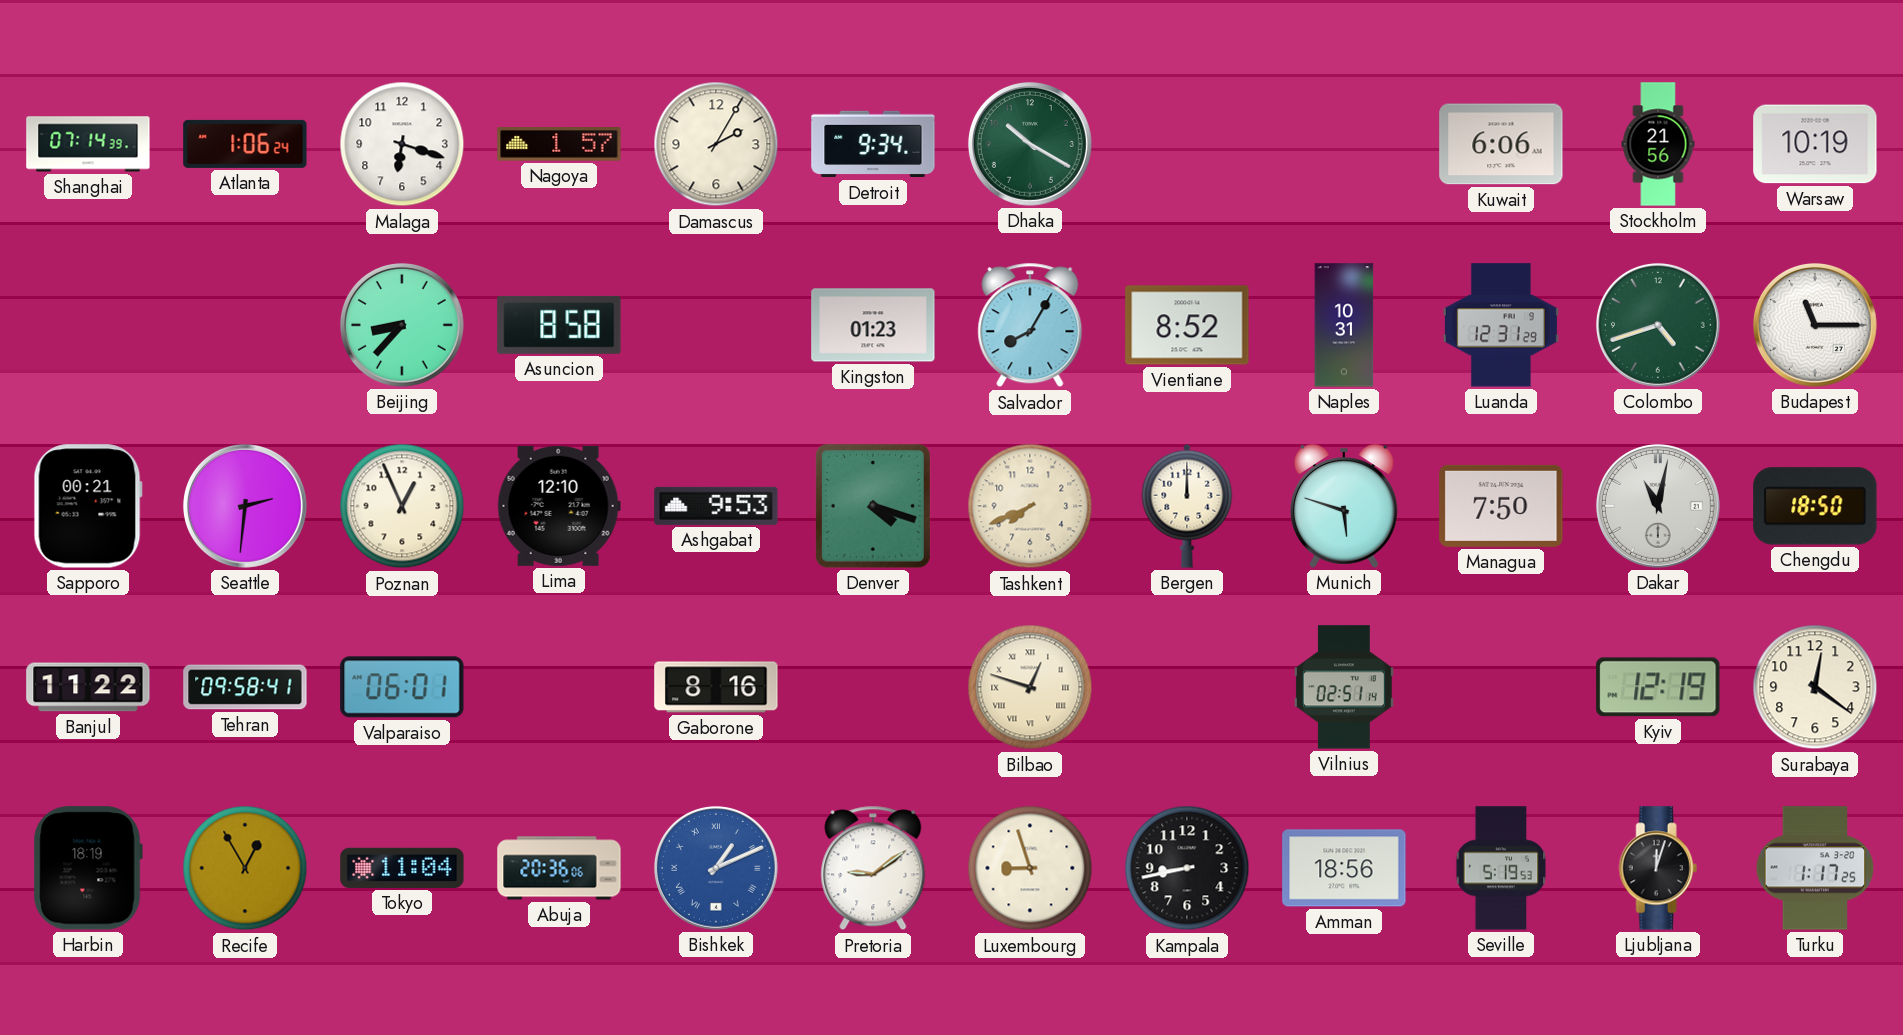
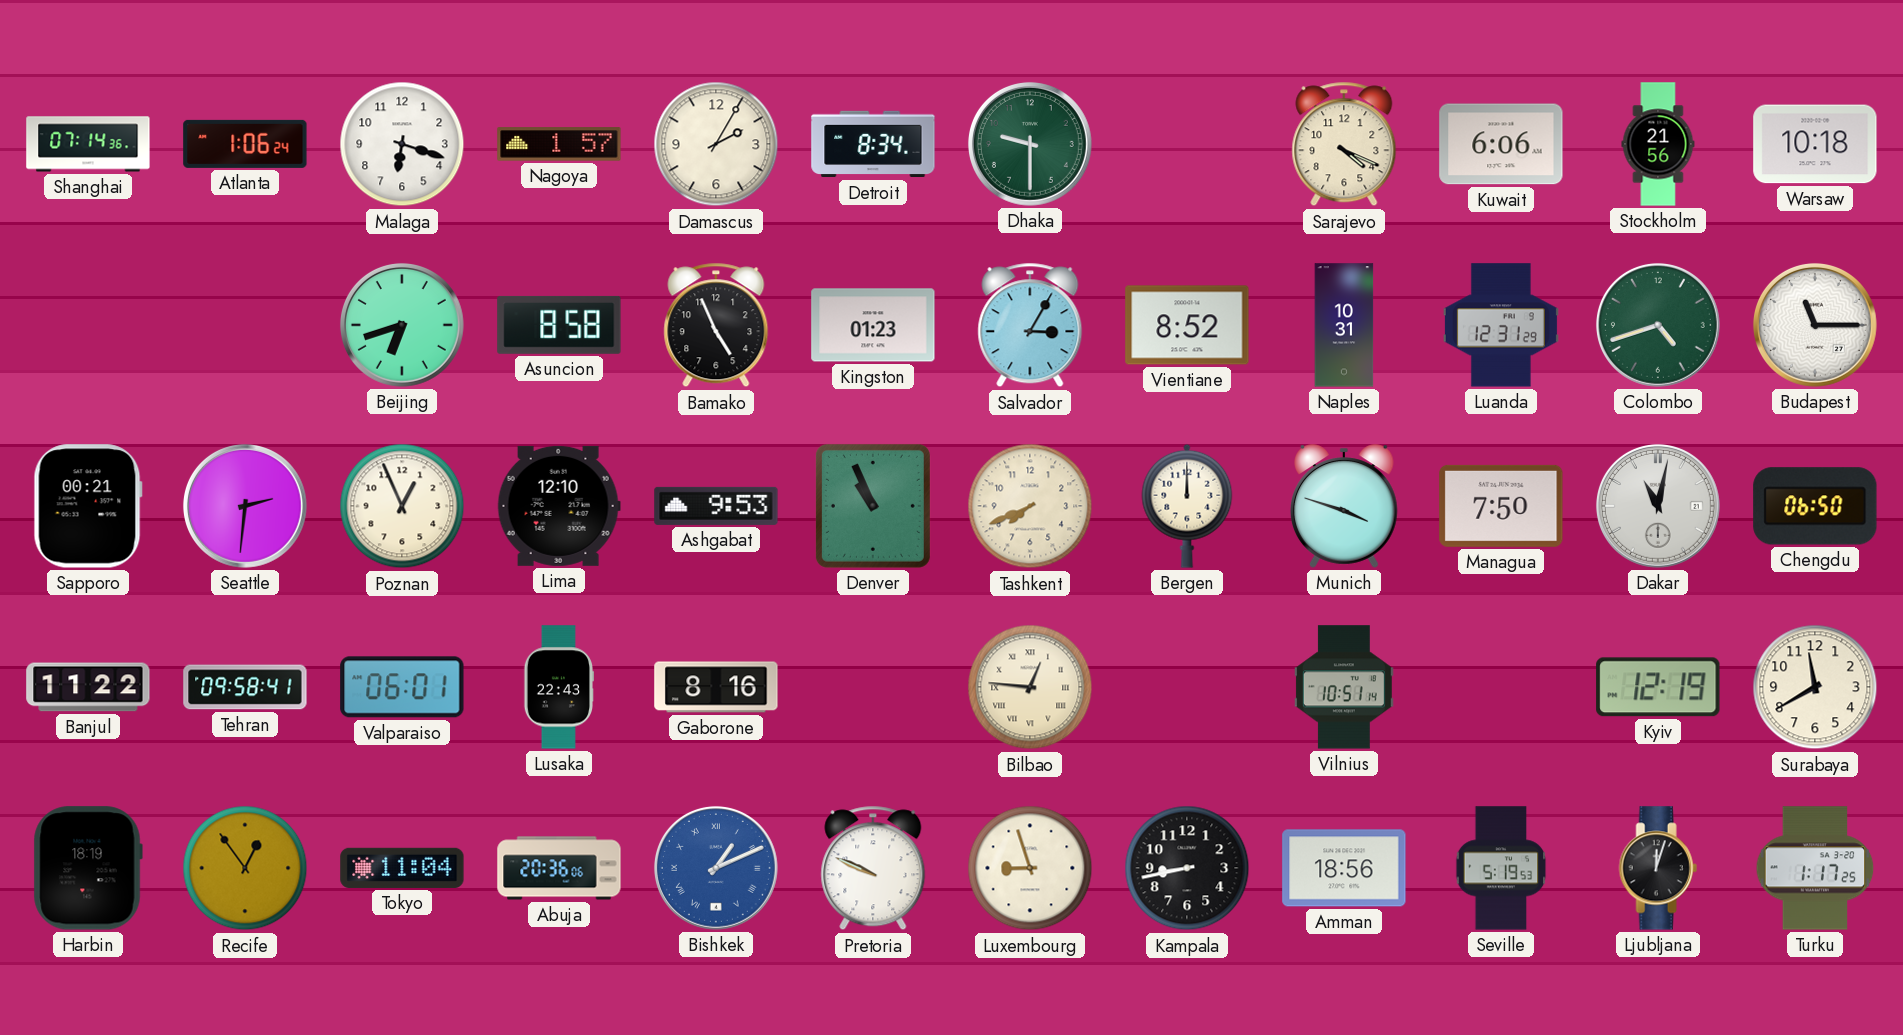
Shanghai: 07:14:39 -> 07:14:36 (88, 144)
Detroit: 9:34 -> 8:34 (873, 144)
Dhaka: 10:20 -> 9:30 (1030, 144)
Sarajevo: none -> 4:19 (1344, 144)
Warsaw: 10:19 -> 10:18 (1815, 144)
Beijing: 8:37 -> 6:42 (402, 325)
Bamako: none -> 4:56 (716, 325)
Salvador: 8:05 -> 3:05 (1030, 325)
Denver: 4:18 -> 10:56 (873, 506)
Munich: 5:48 -> 3:48 (1345, 506)
Chengdu: 18:50 -> 06:50 (1815, 506)
Lusaka: none -> 22:43 (558, 687)
Bilbao: 12:48 -> 12:46 (1030, 687)
Vilnius: 02:51 -> 10:51 (1344, 687)
Surabaya: 12:21 -> 11:40 (1815, 687)
Recife: 12:55 -> 12:54 (245, 868)
Pretoria: 9:09 -> 9:49 (873, 868)
